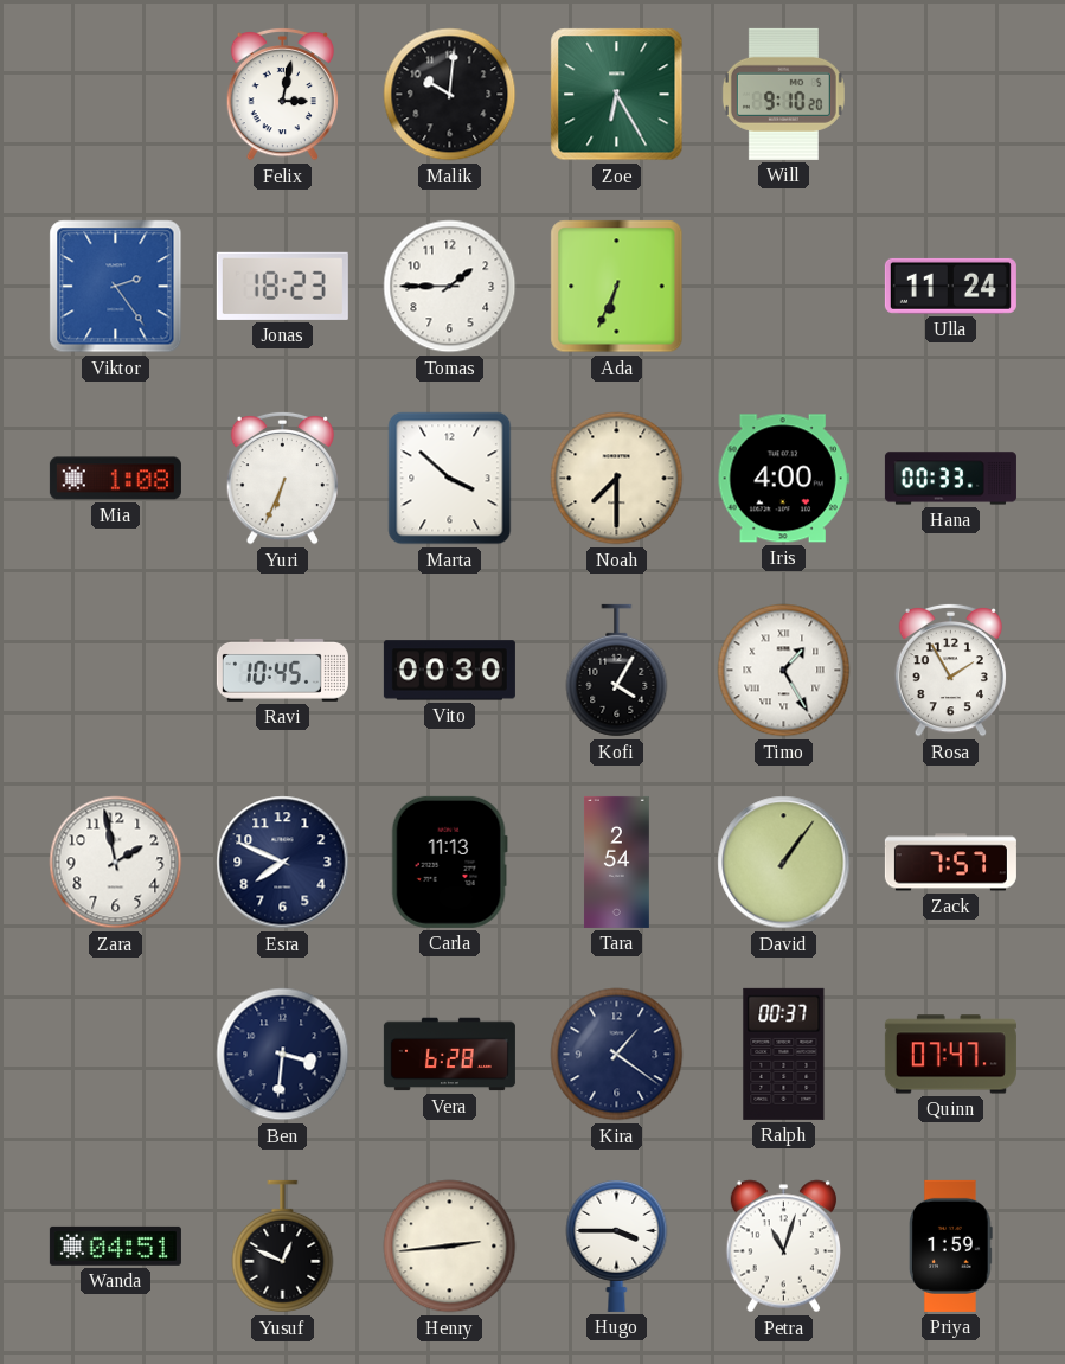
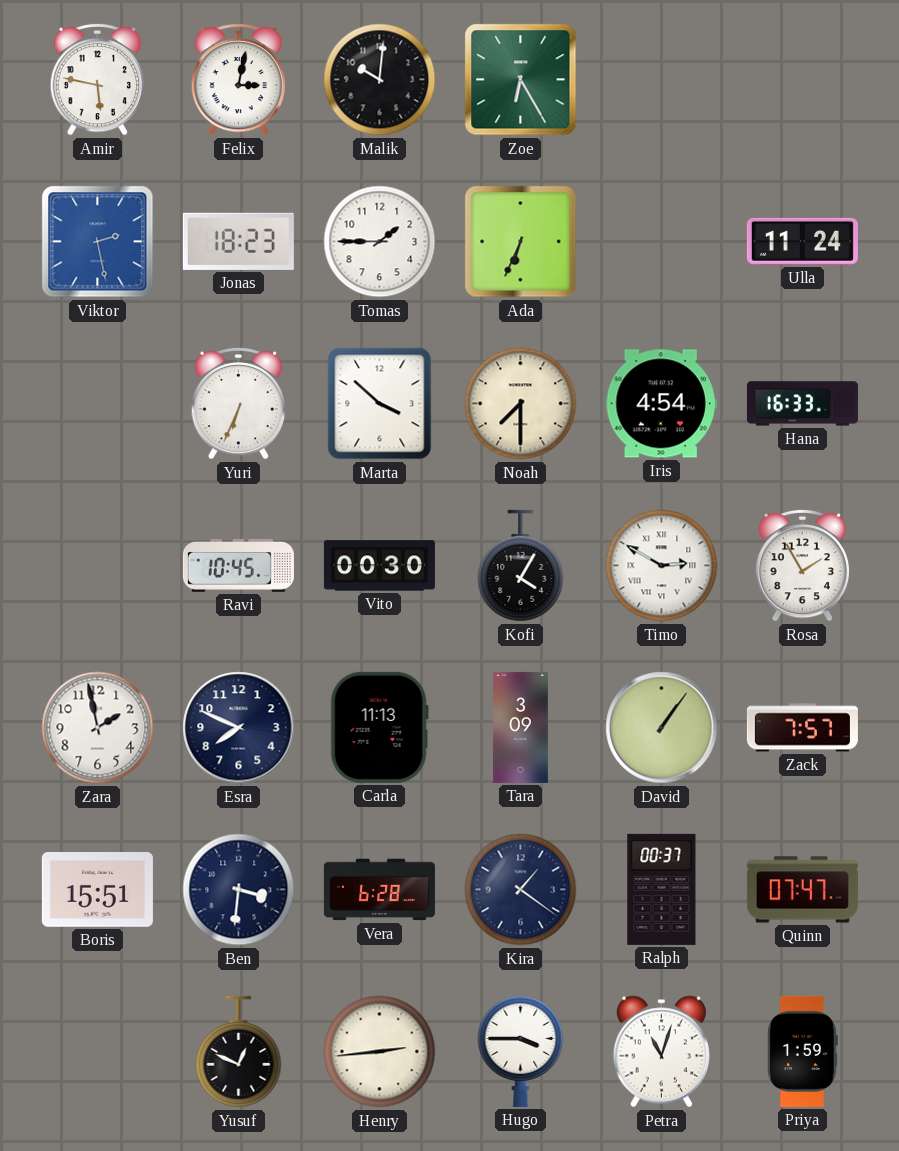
Amir: none -> 5:47 (97, 79)
Will: 9:10 -> none (783, 94)
Viktor: 2:24 -> 2:28 (98, 242)
Mia: 1:08 -> none (115, 479)
Iris: 4:00 -> 4:54 (661, 404)
Hana: 00:33 -> 16:33 (802, 404)
Timo: 1:25 -> 2:50 (662, 566)
Tara: 2:54 -> 3:09 (520, 727)
Boris: none -> 15:51 (97, 890)
Wanda: 04:51 -> none (115, 1245)
